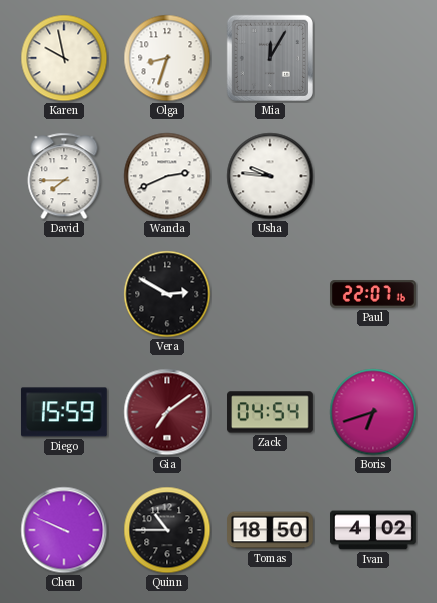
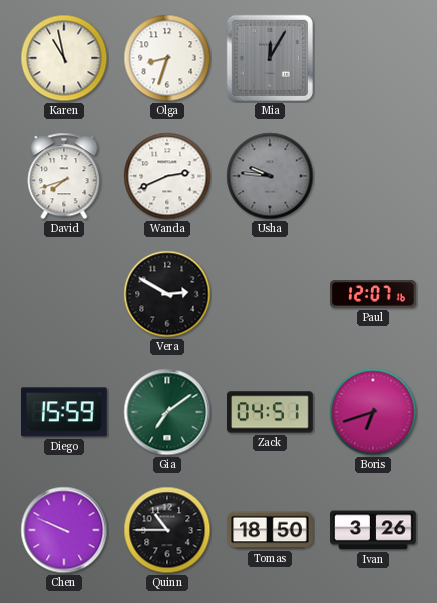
Karen: 9:58 -> 10:58 (64, 58)
David: 7:45 -> 7:42 (64, 176)
Usha dial: white -> grey (270, 176)
Paul: 22:07 -> 12:07 (374, 294)
Gia dial: burgundy -> green (167, 412)
Zack: 04:54 -> 04:51 (271, 412)
Ivan: 4:02 -> 3:26 (374, 530)
